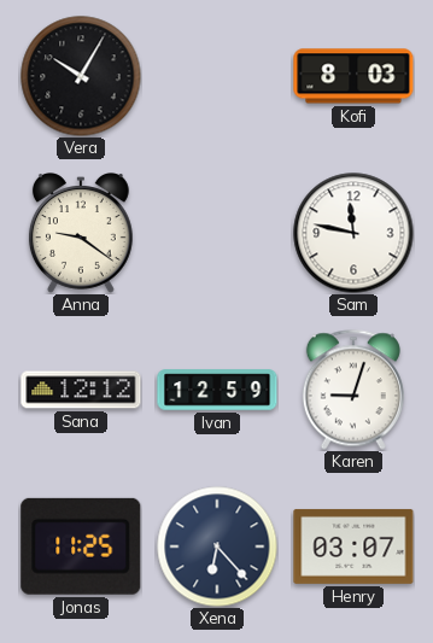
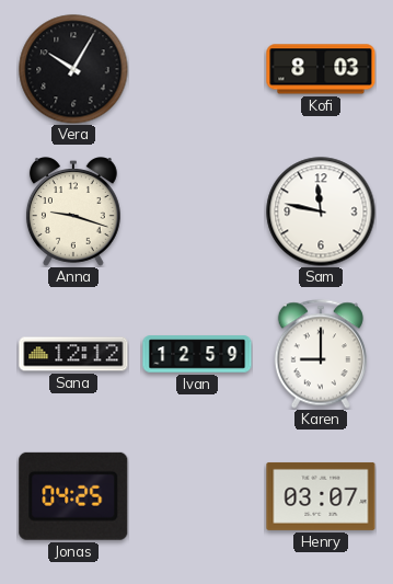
Anna: 9:21 -> 9:18 (73, 211)
Karen: 9:03 -> 9:00 (321, 354)
Jonas: 11:25 -> 04:25 (73, 496)
Xena: 6:23 -> none (217, 546)
